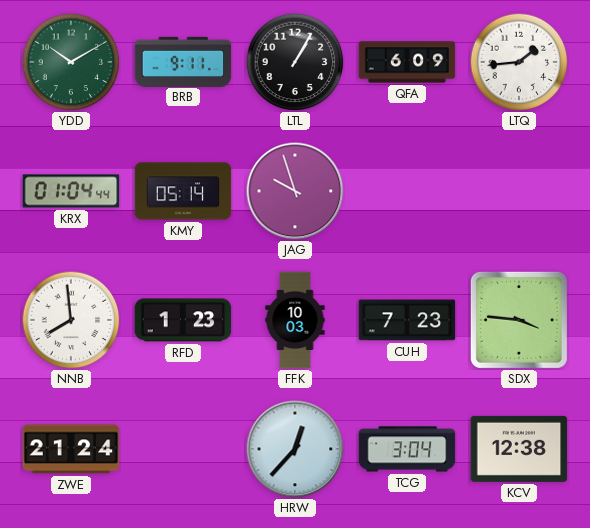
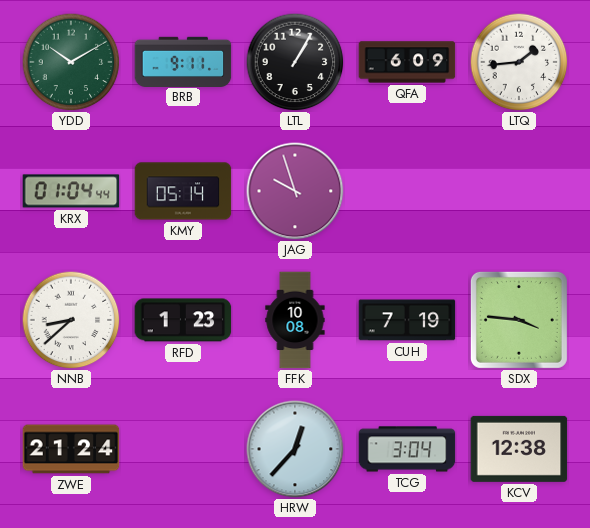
NNB: 7:59 -> 8:38 (71, 320)
FFK: 10:03 -> 10:08 (295, 320)
CUH: 7:23 -> 7:19 (407, 320)
